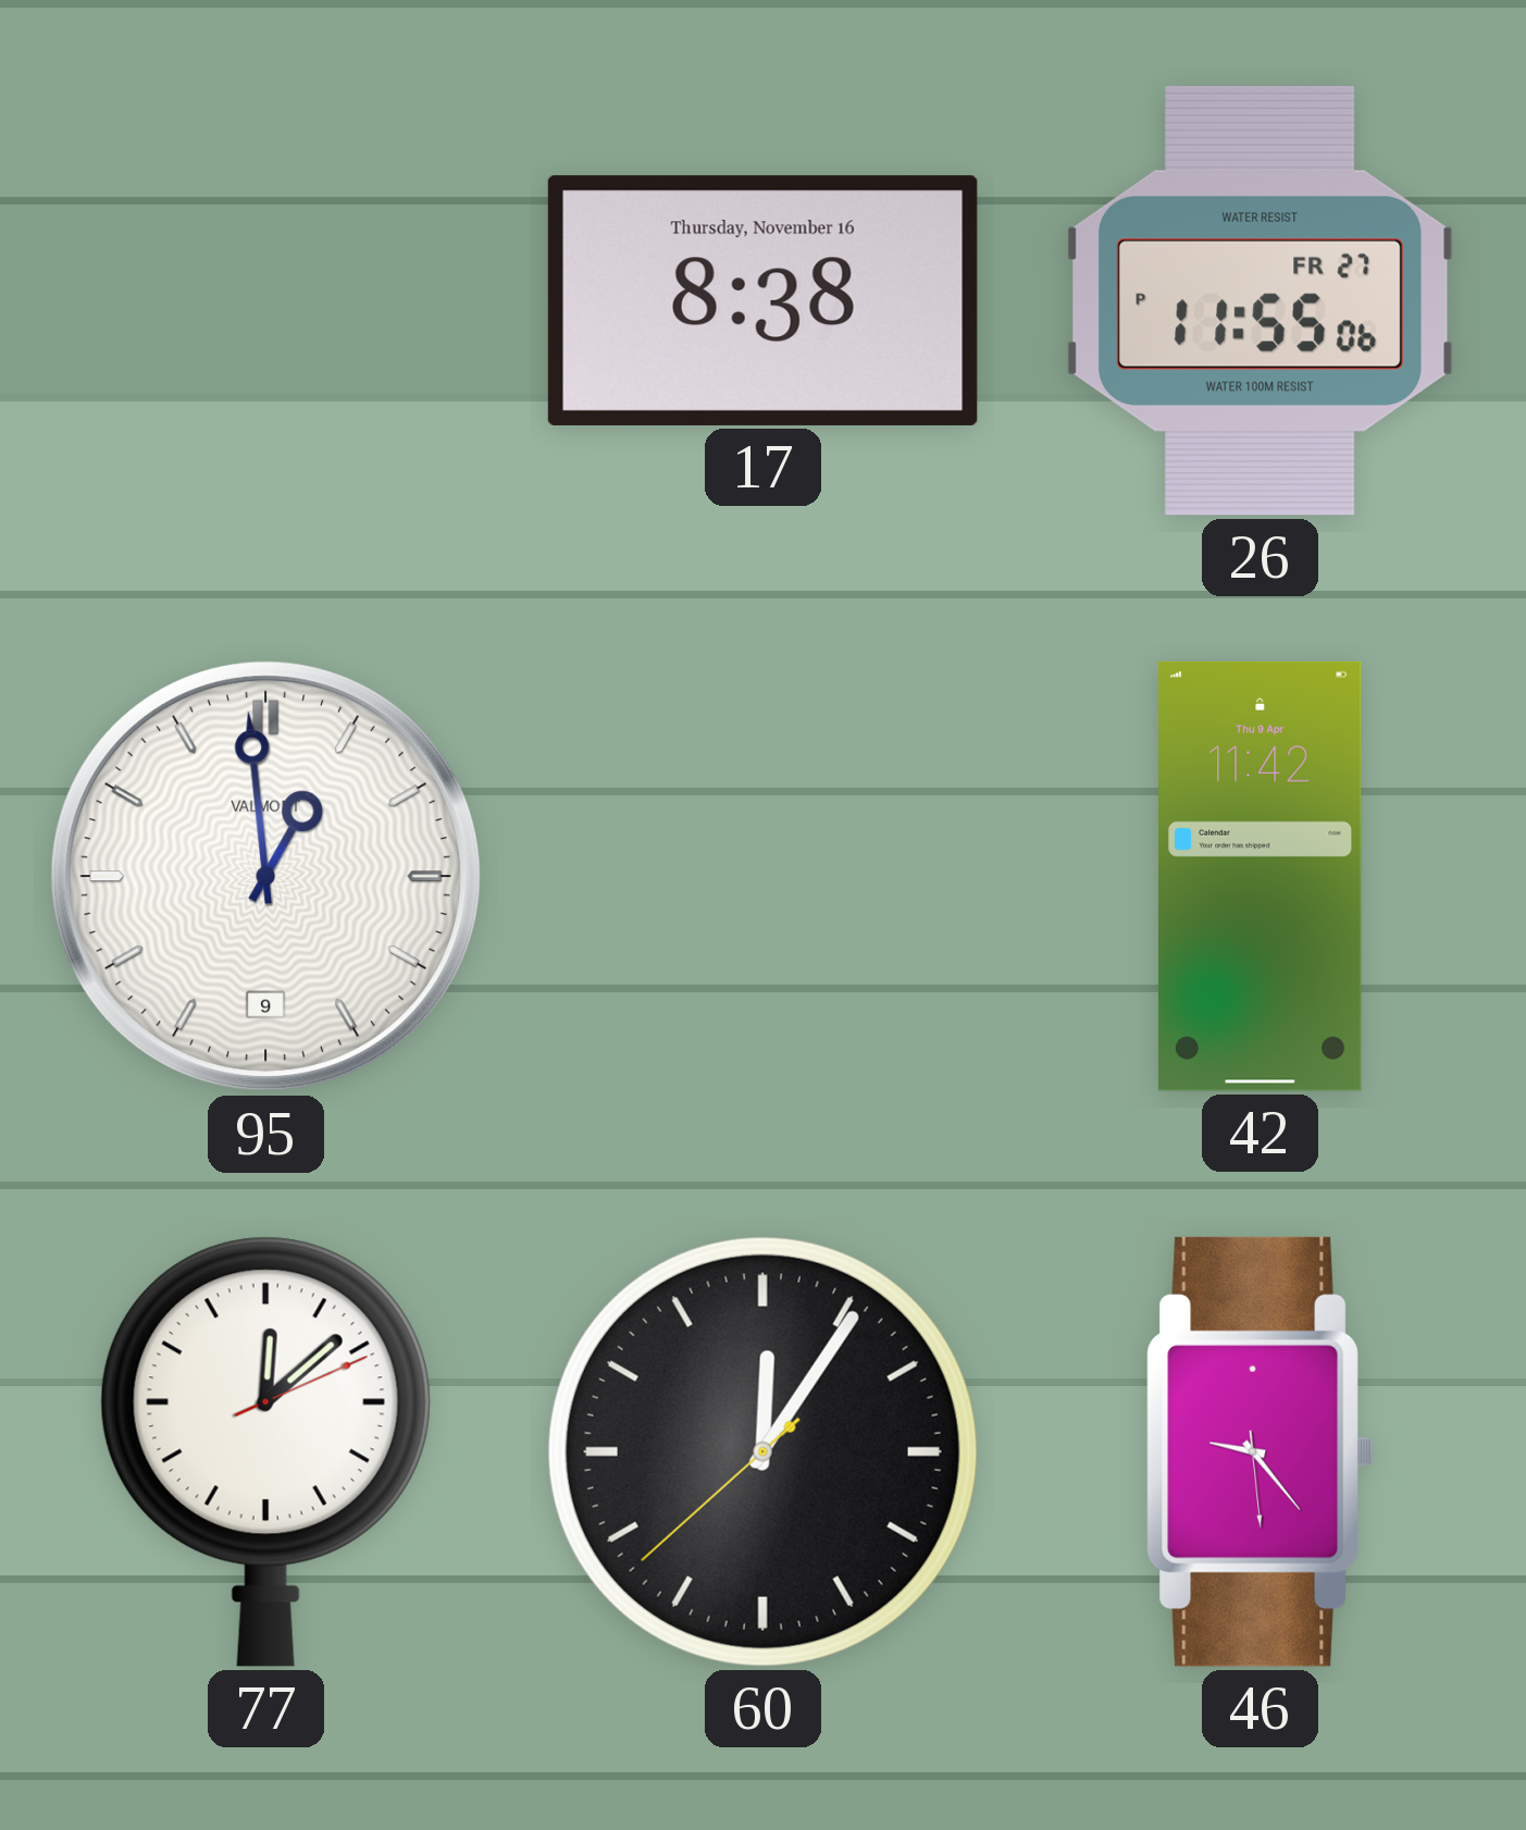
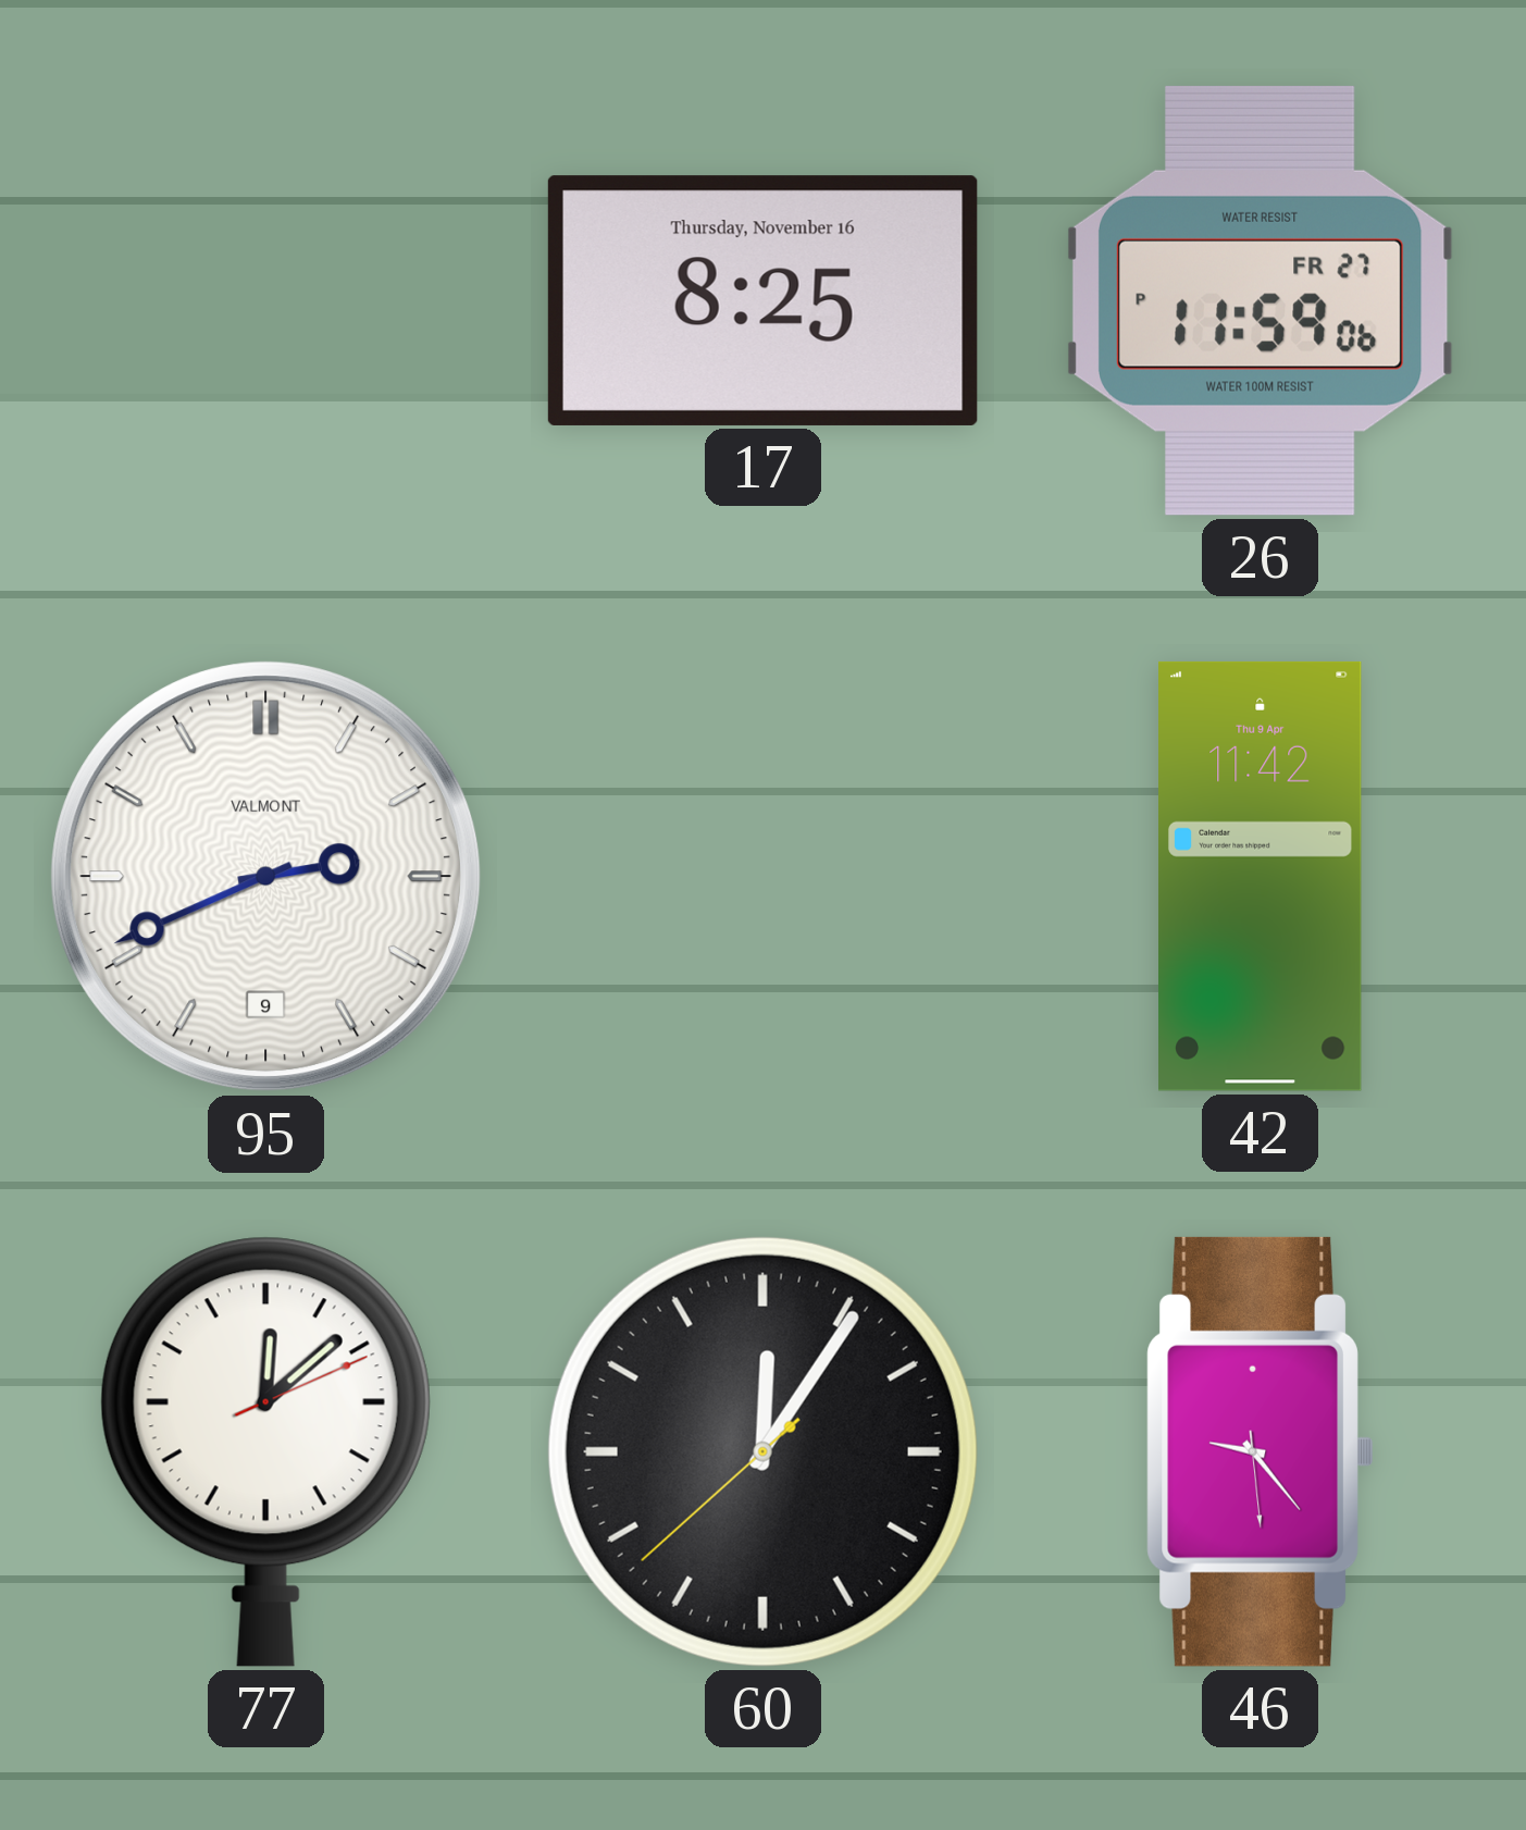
17: 8:38 -> 8:25 (762, 300)
26: 11:55 -> 11:59 (1260, 300)
95: 12:59 -> 2:41 (266, 877)
